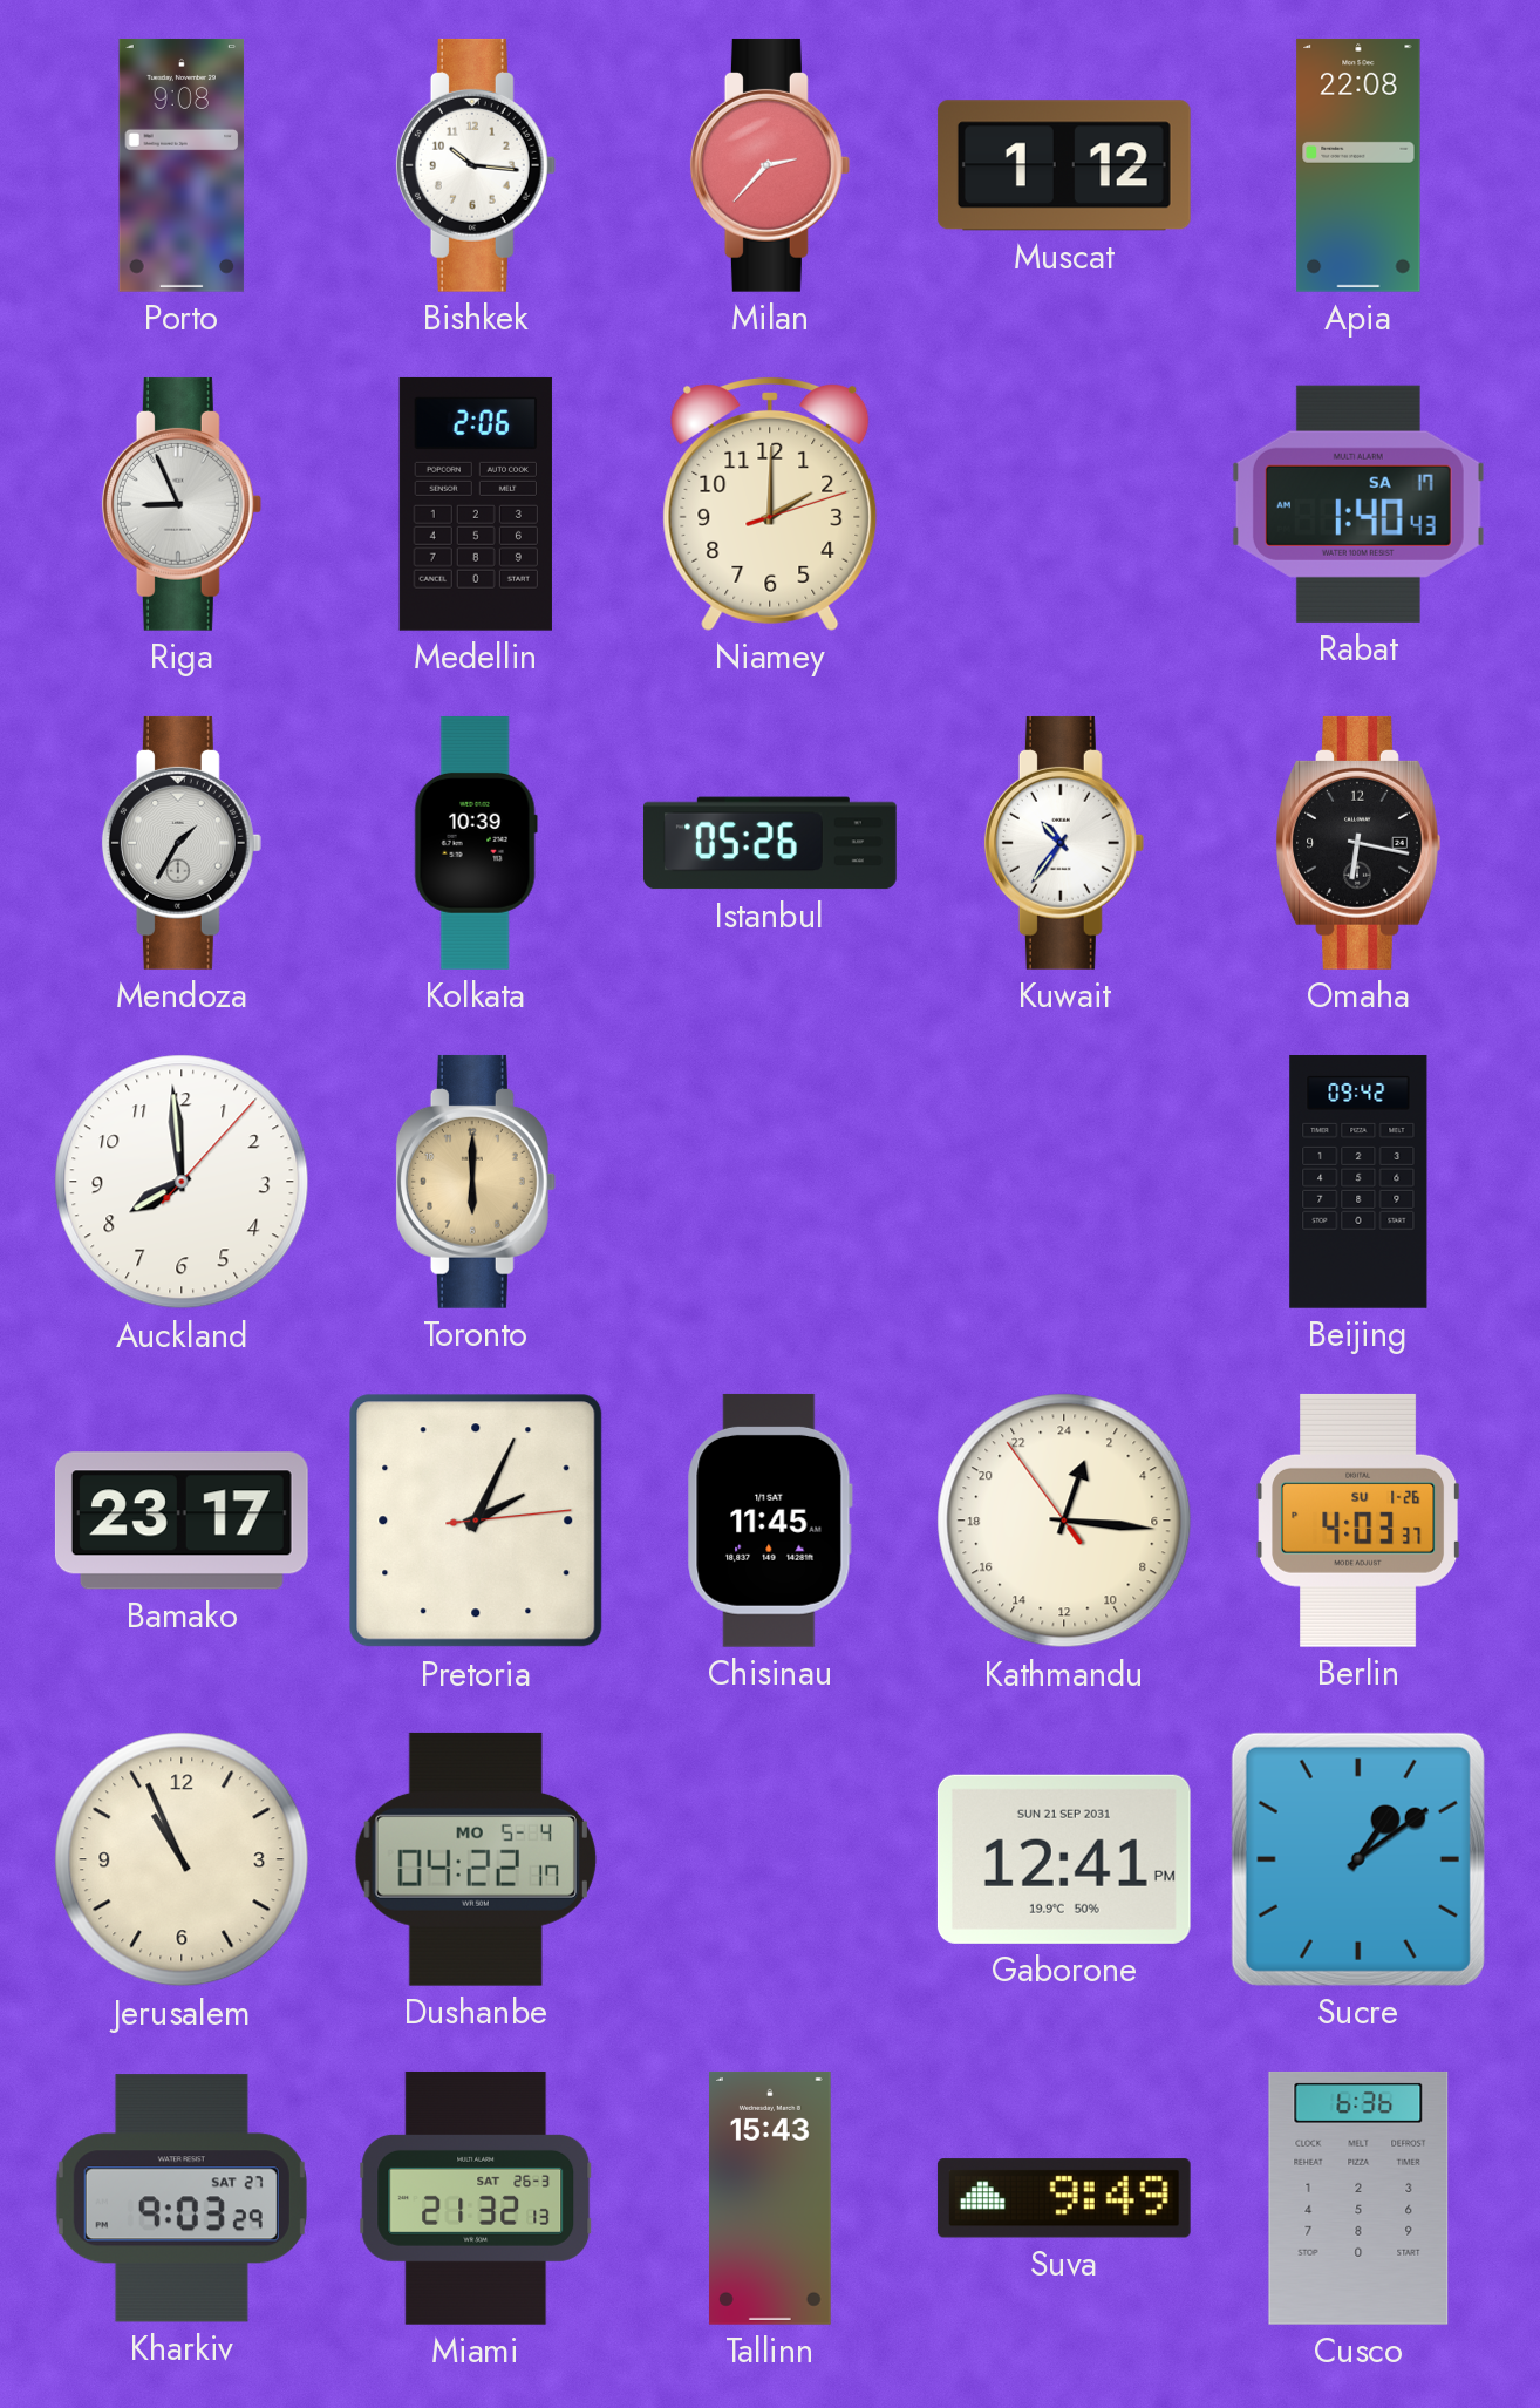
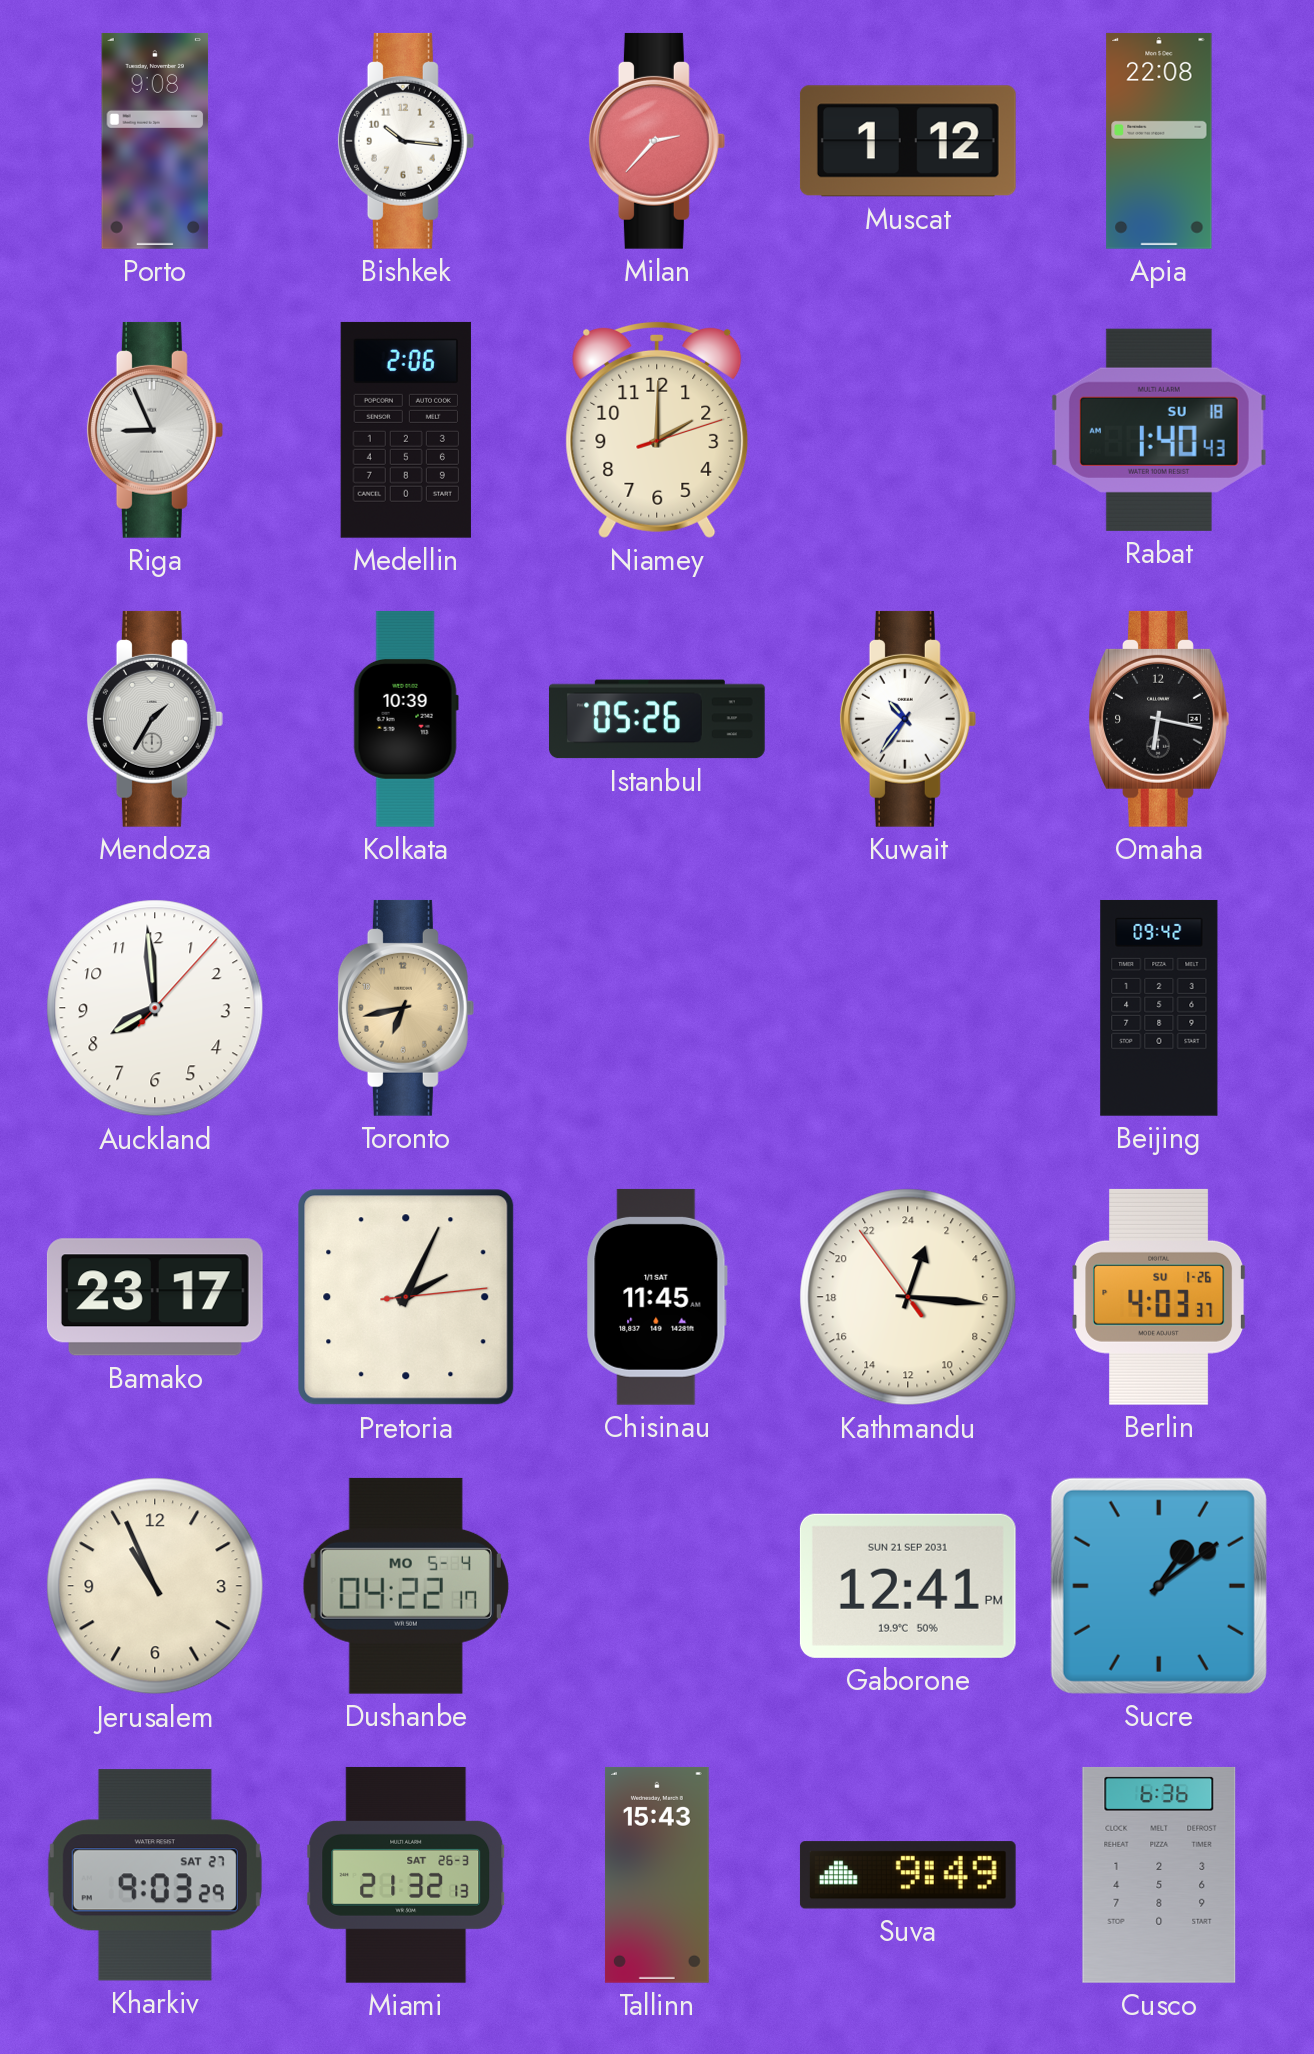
Rabat date: SA 17 -> SU 18 (1159, 430)
Toronto: 6:00 -> 6:43 (406, 1008)
